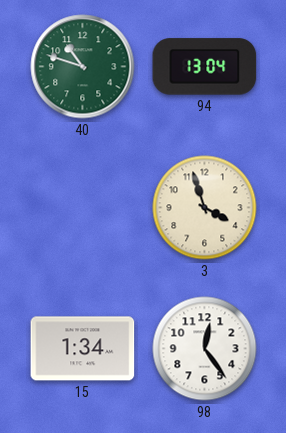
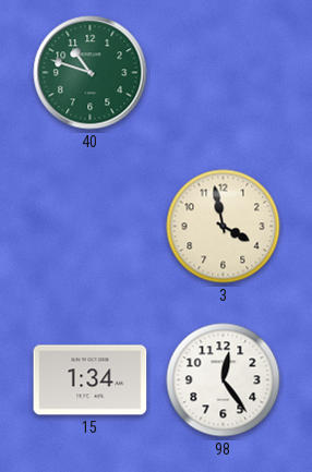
94: 13:04 -> none (205, 67)
3: 3:57 -> 3:58 (224, 227)
